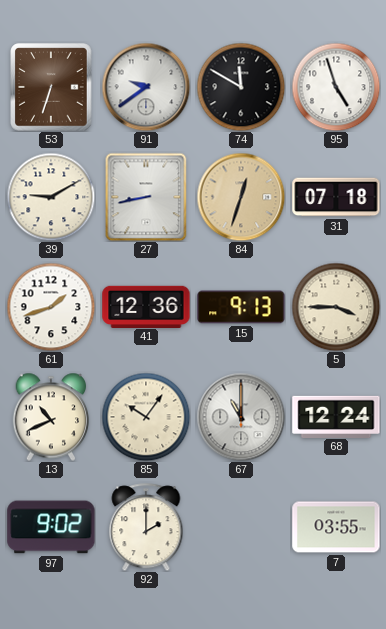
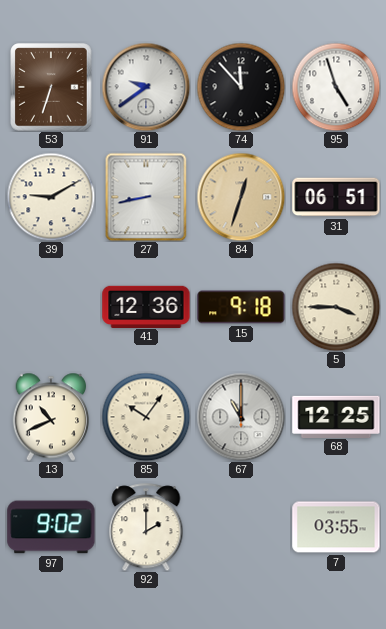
74: 11:50 -> 11:53 (241, 87)
31: 07:18 -> 06:51 (336, 197)
61: 1:42 -> none (51, 307)
15: 9:13 -> 9:18 (241, 307)
68: 12:24 -> 12:25 (336, 416)
